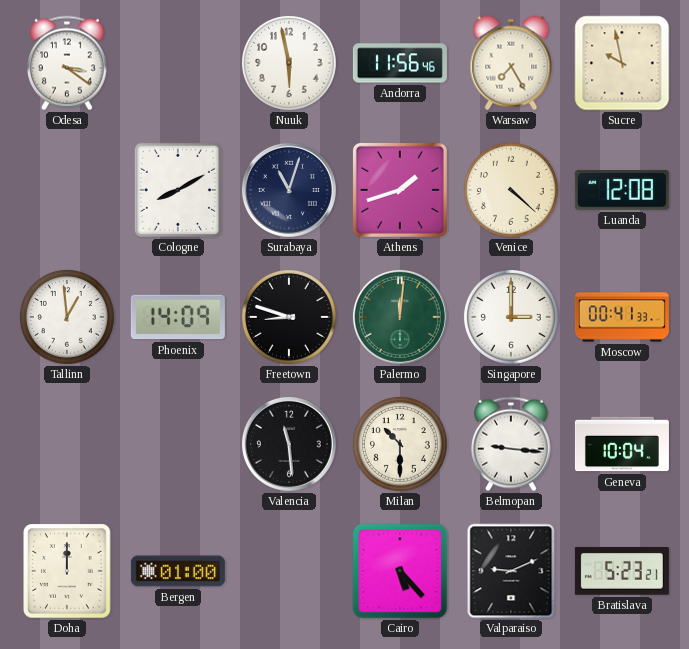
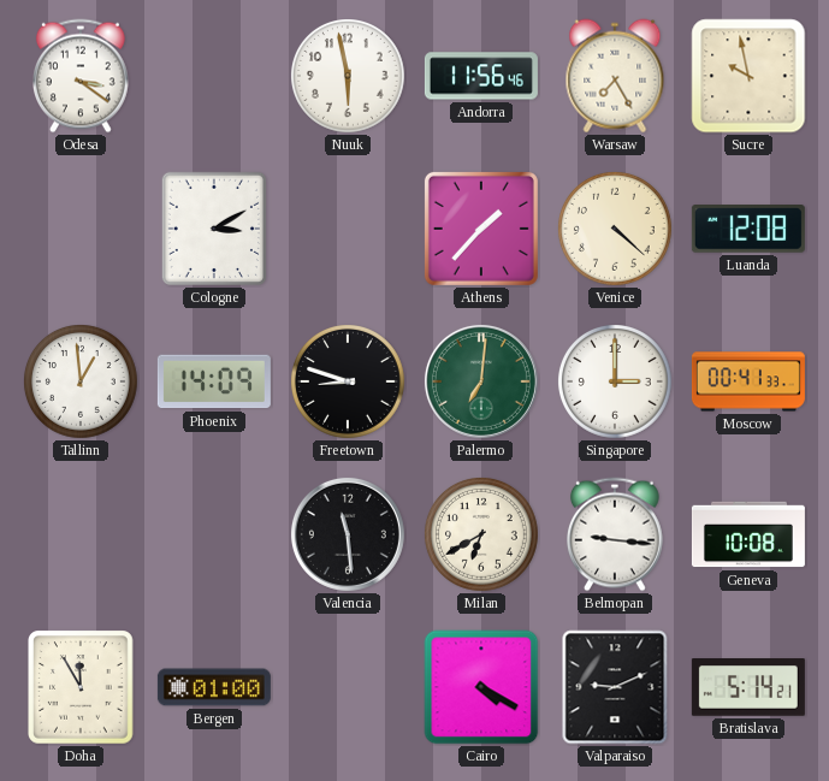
Cologne: 8:10 -> 3:10 (214, 229)
Surabaya: 11:03 -> none (289, 190)
Athens: 1:42 -> 1:37 (481, 229)
Palermo: 12:01 -> 7:01 (481, 381)
Milan: 10:30 -> 6:40 (482, 536)
Geneva: 10:04 -> 10:08 (748, 534)
Doha: 12:00 -> 11:55 (82, 687)
Cairo: 5:23 -> 4:20 (481, 687)
Bratislava: 5:23 -> 5:14 (748, 688)
